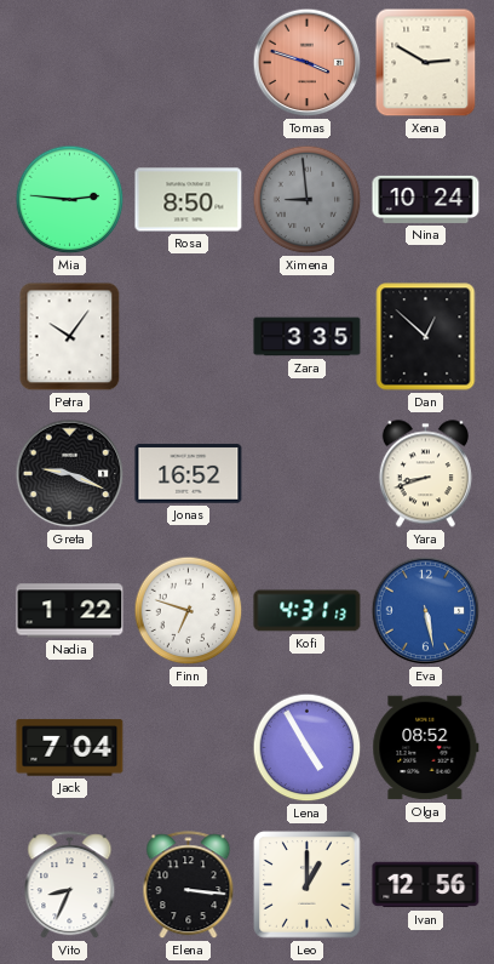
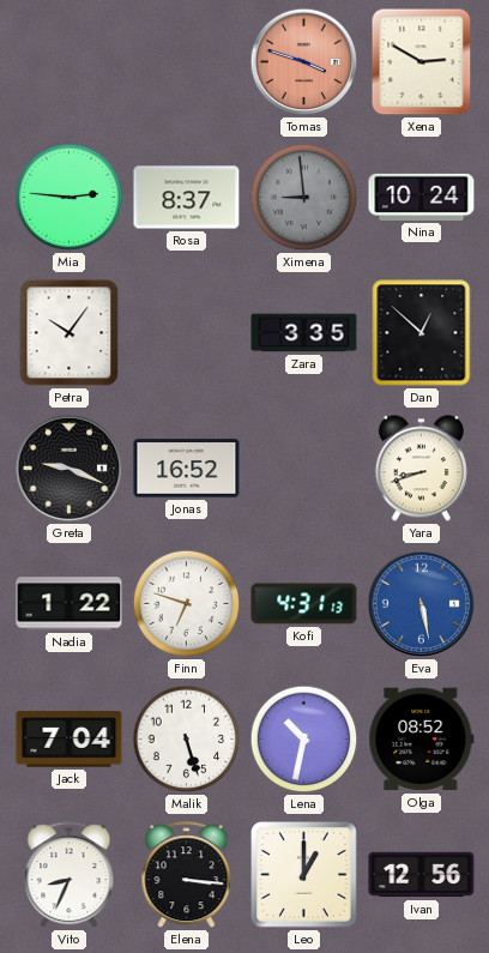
Rosa: 8:50 -> 8:37 (187, 198)
Malik: none -> 5:27 (187, 740)
Lena: 4:55 -> 10:32 (304, 740)
